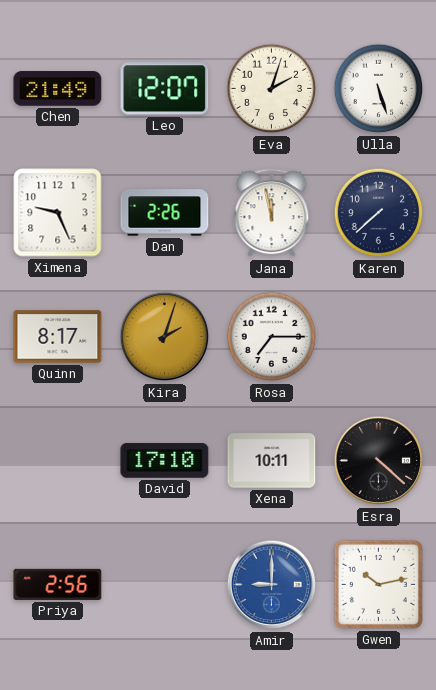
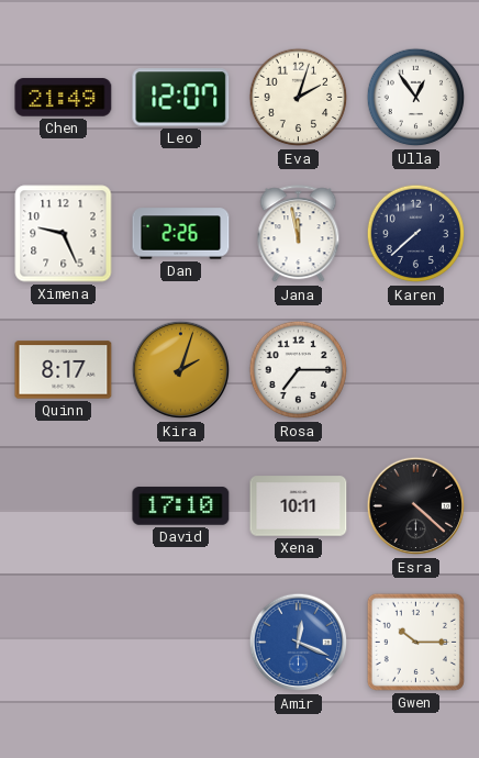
Ulla: 5:27 -> 12:54 (416, 98)
Priya: 2:56 -> none (58, 584)
Amir: 9:00 -> 12:19 (299, 643)
Gwen: 10:13 -> 10:15 (415, 642)
